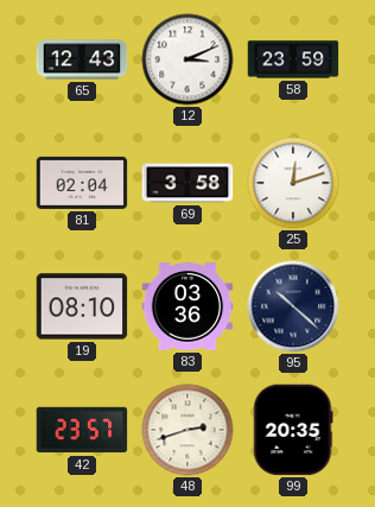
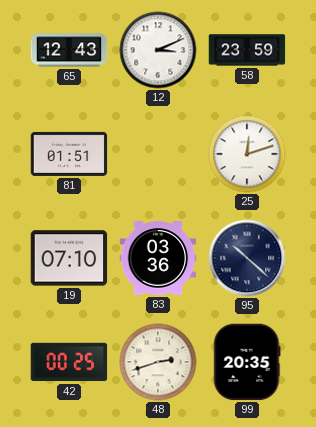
81: 02:04 -> 01:51 (69, 154)
69: 3:58 -> none (188, 183)
19: 08:10 -> 07:10 (69, 258)
42: 23:57 -> 00:25 (69, 362)
